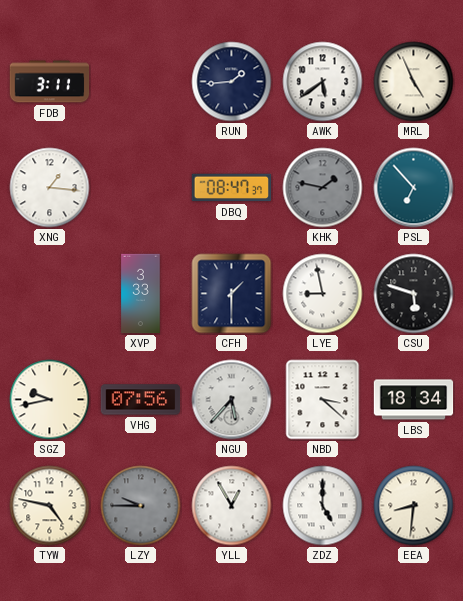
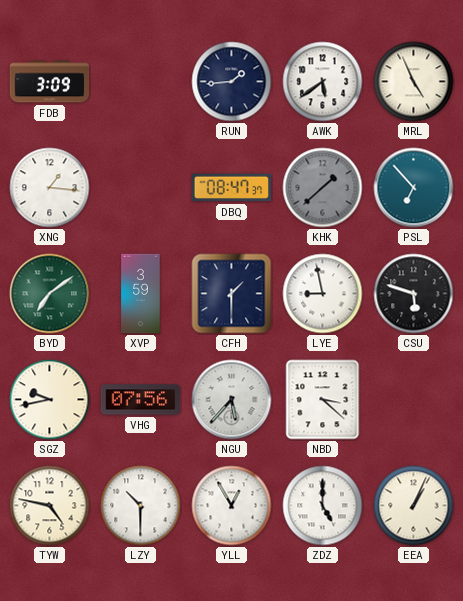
FDB: 3:11 -> 3:09 (50, 82)
KHK: 1:47 -> 1:38 (323, 188)
BYD: none -> 7:09 (50, 294)
XVP: 3:33 -> 3:59 (141, 294)
LBS: 18:34 -> none (414, 400)
LZY: 9:45 -> 10:30 (141, 506)
LZY dial: grey -> white (141, 506)
EEA: 8:31 -> 1:04 (414, 506)
